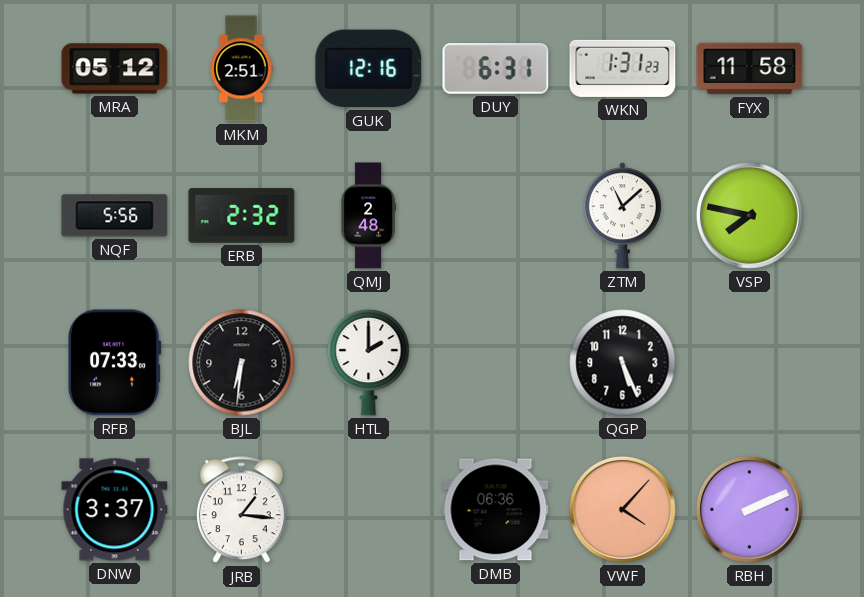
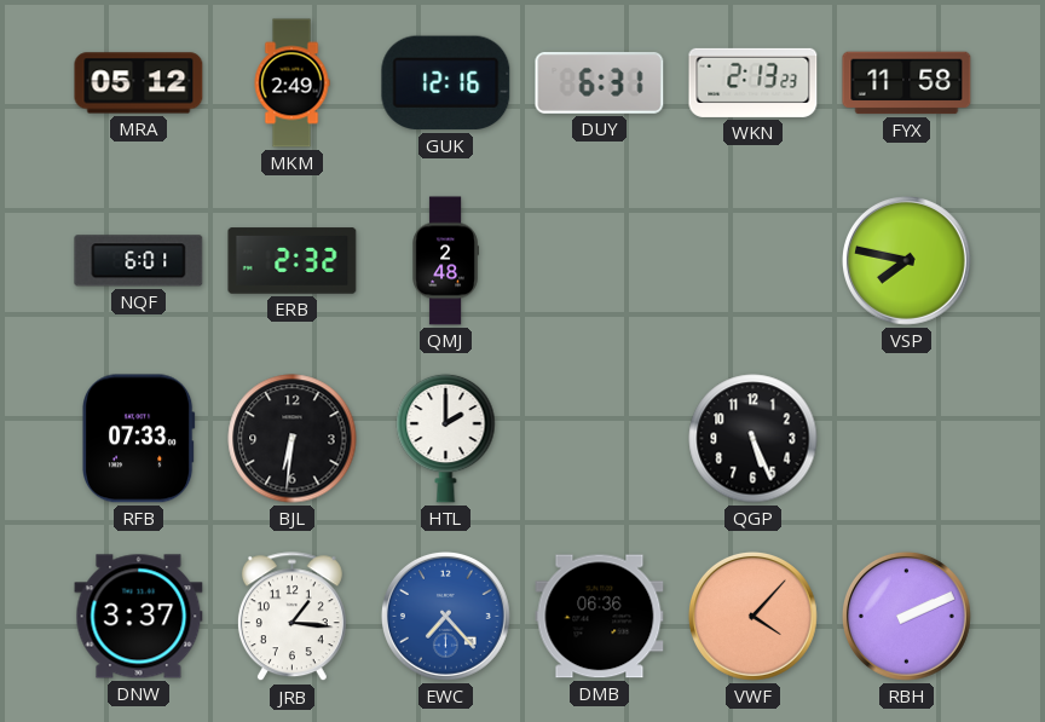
MKM: 2:51 -> 2:49 (291, 83)
WKN: 1:31 -> 2:13 (754, 82)
NQF: 5:56 -> 6:01 (139, 261)
ZTM: 11:08 -> none (622, 216)
EWC: none -> 7:23 (445, 616)
